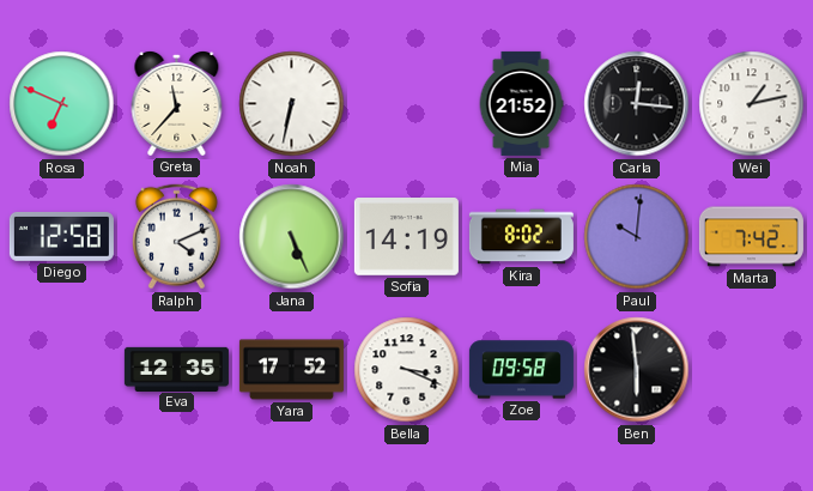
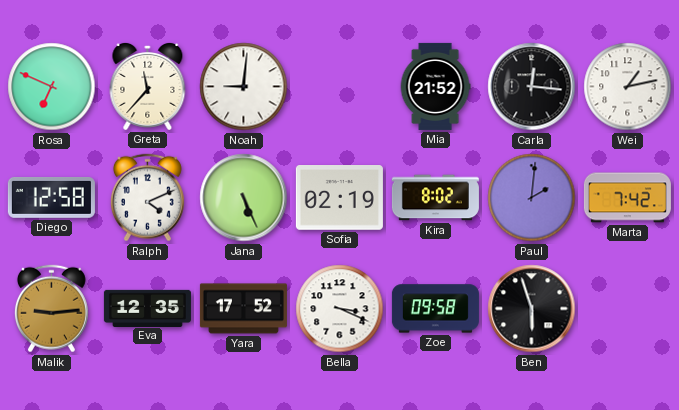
Noah: 6:32 -> 9:01 (244, 87)
Sofia: 14:19 -> 02:19 (339, 198)
Paul: 10:01 -> 2:01 (532, 198)
Malik: none -> 9:14 (51, 309)
Ben: 5:59 -> 5:57 (532, 309)
